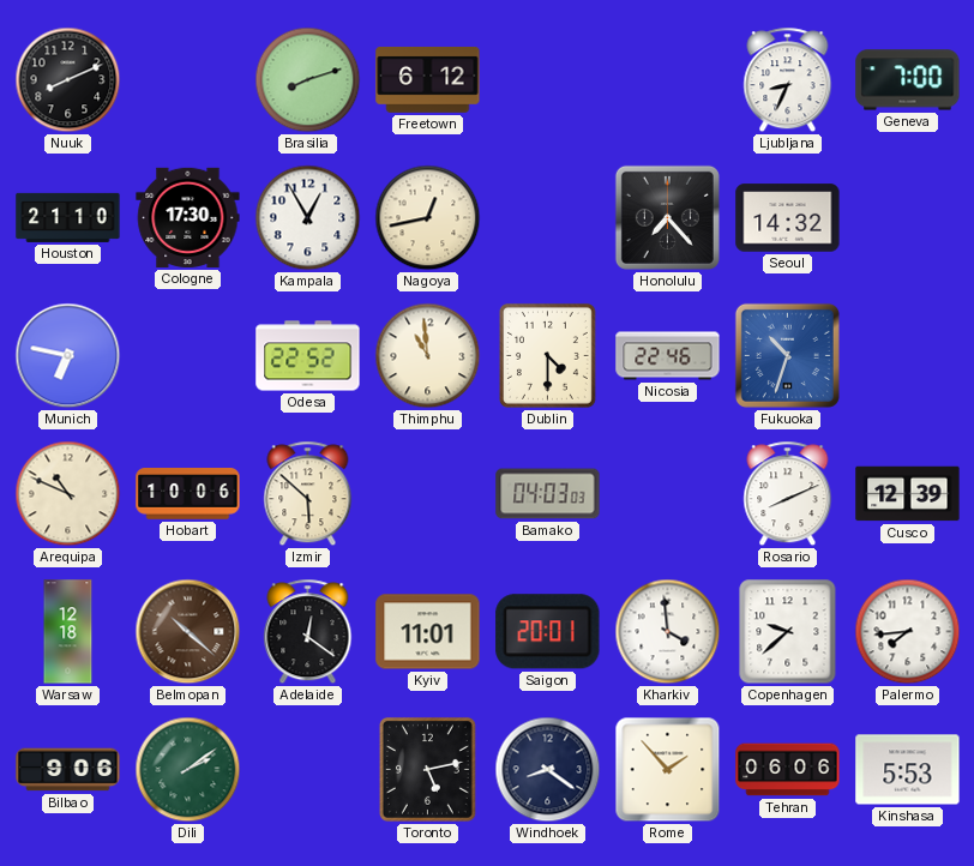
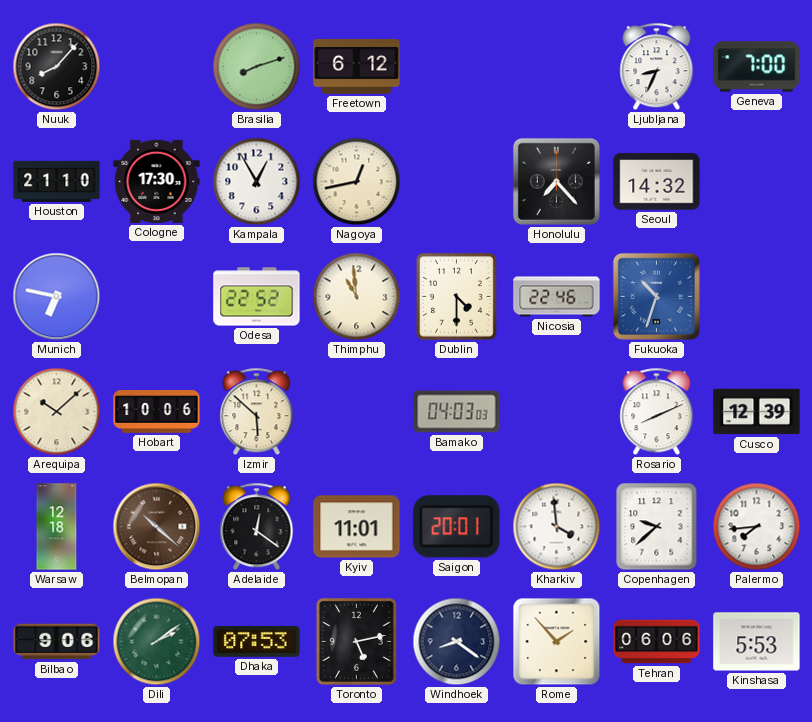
Nuuk: 8:11 -> 8:07 (57, 67)
Arequipa: 10:49 -> 10:08 (57, 412)
Dhaka: none -> 07:53 (257, 642)
